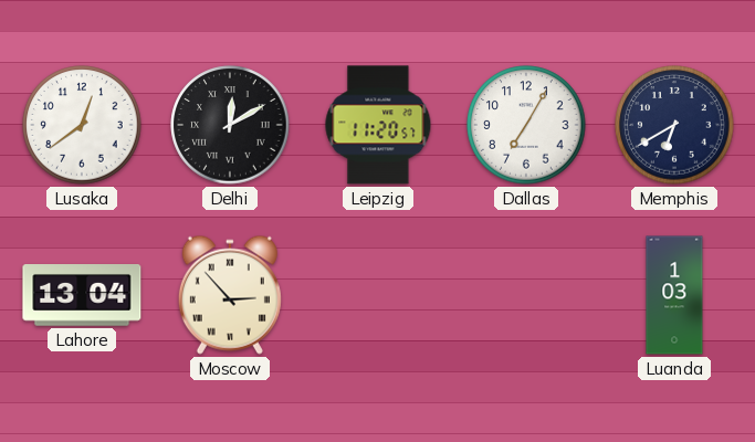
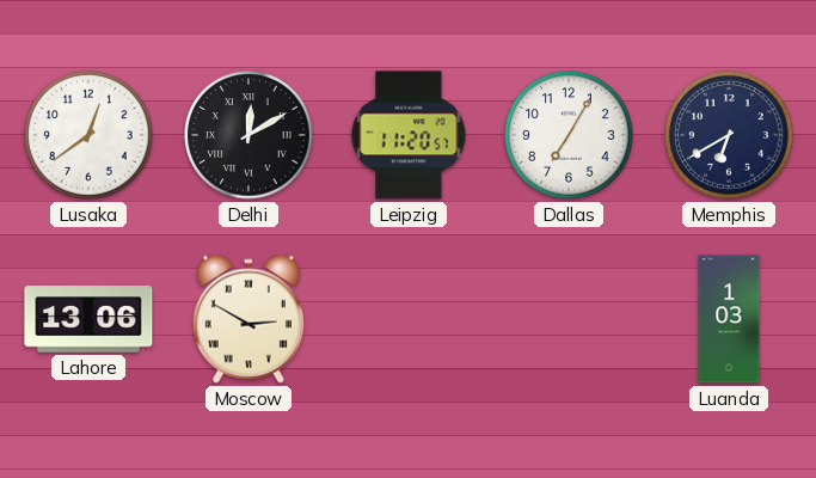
Lahore: 13:04 -> 13:06 (88, 320)
Moscow: 2:53 -> 2:50 (249, 319)
